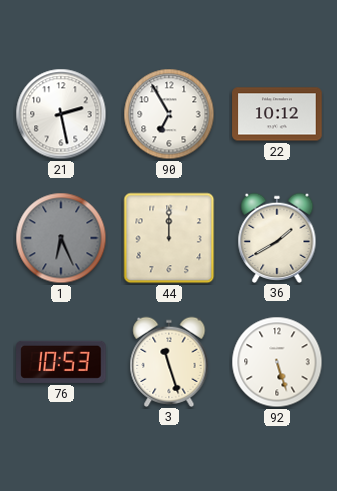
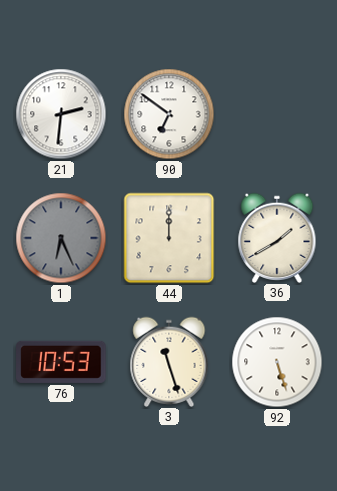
21: 2:28 -> 2:31 (61, 114)
90: 6:55 -> 6:51 (169, 114)
22: 10:12 -> none (277, 114)
